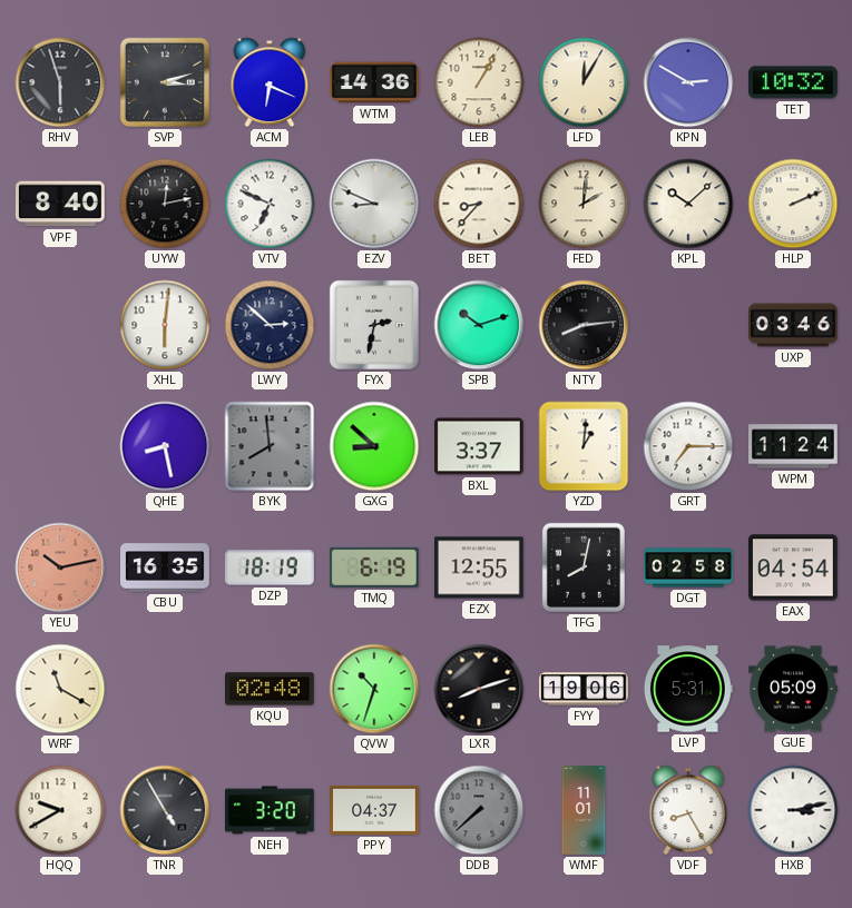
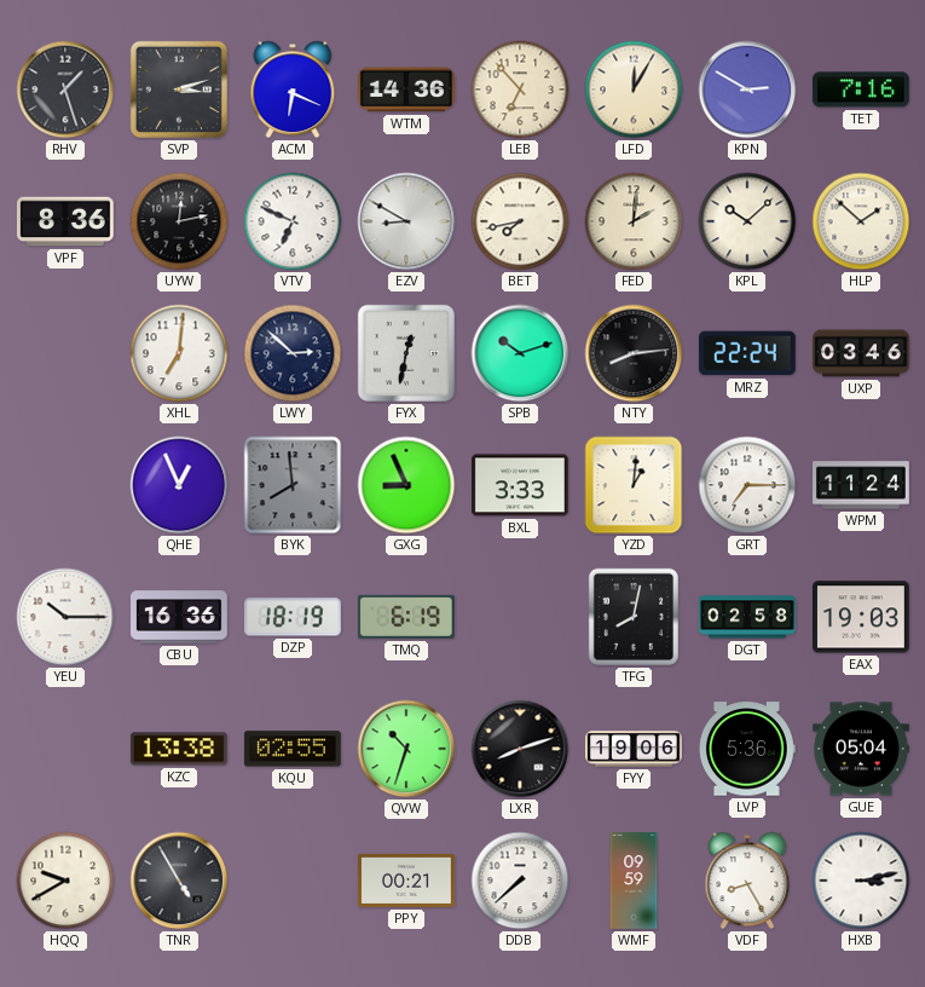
RHV: 5:57 -> 1:27 (65, 90)
LEB: 1:05 -> 6:53 (520, 90)
TET: 10:32 -> 7:16 (861, 90)
VPF: 8:40 -> 8:36 (65, 221)
EZV: 8:49 -> 8:50 (406, 221)
BET: 8:37 -> 7:43 (520, 221)
HLP: 2:11 -> 1:52 (861, 221)
XHL: 6:01 -> 7:01 (179, 353)
FYX: 2:32 -> 12:32 (406, 353)
MRZ: none -> 22:24 (747, 353)
QHE: 8:28 -> 12:56 (179, 485)
GXG: 8:52 -> 8:56 (406, 485)
BXL: 3:37 -> 3:33 (521, 485)
YEU: 10:13 -> 10:15 (65, 617)
YEU dial: salmon -> white (65, 617)
CBU: 16:35 -> 16:36 (180, 617)
EZX: 12:55 -> none (479, 567)
EAX: 04:54 -> 19:03 (861, 617)
WRF: 11:20 -> none (60, 689)
KZC: none -> 13:38 (179, 749)
KQU: 02:48 -> 02:55 (293, 749)
LVP: 5:31 -> 5:36 (747, 749)
GUE: 05:09 -> 05:04 (862, 749)
NEH: 3:20 -> none (270, 810)
PPY: 04:37 -> 00:21 (407, 881)
DDB dial: grey -> white (520, 881)
WMF: 11:01 -> 09:59 (634, 881)
